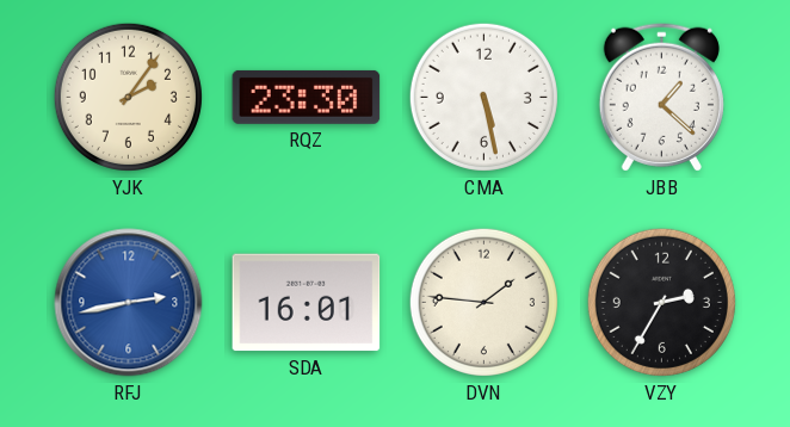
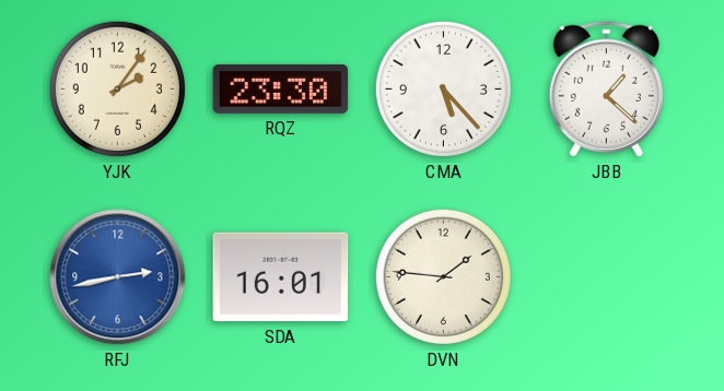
CMA: 5:28 -> 5:23 (443, 88)
VZY: 2:35 -> none (661, 302)
